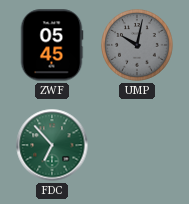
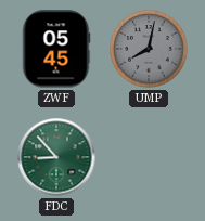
UMP: 10:02 -> 8:02 (149, 49)
FDC: 6:53 -> 8:53 (56, 157)
